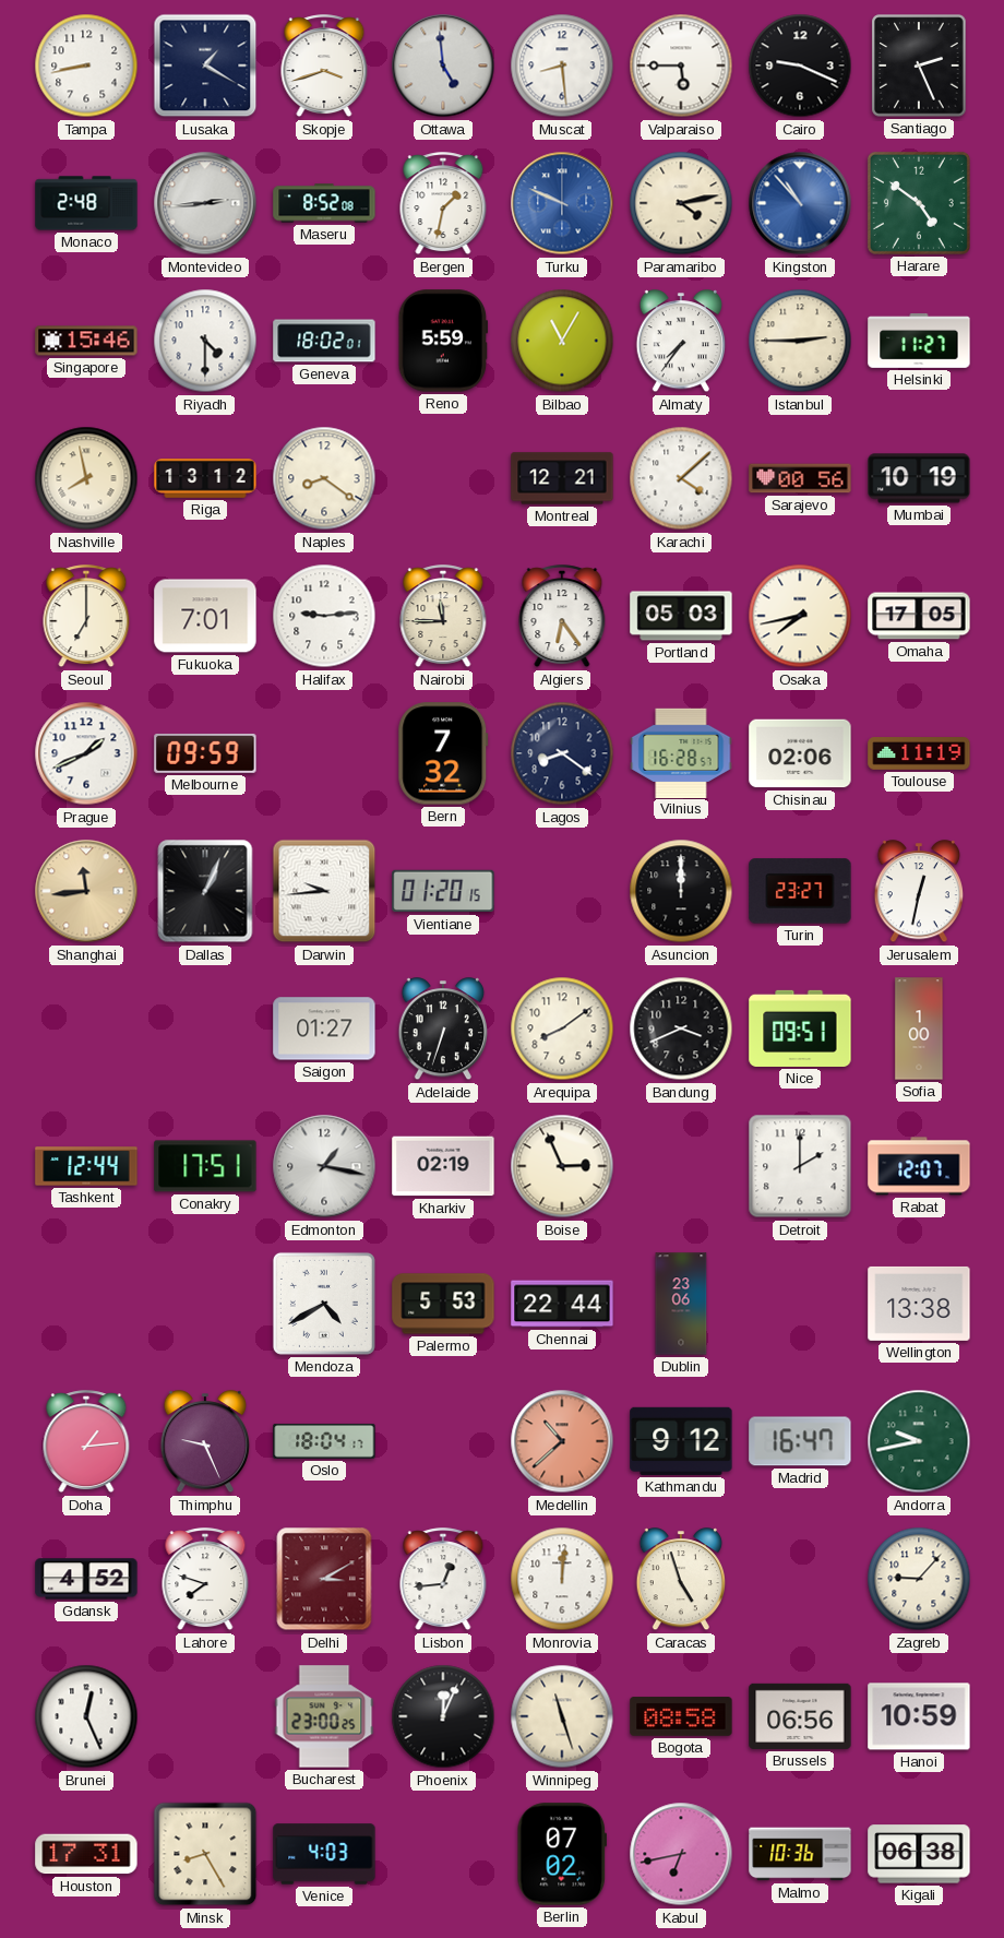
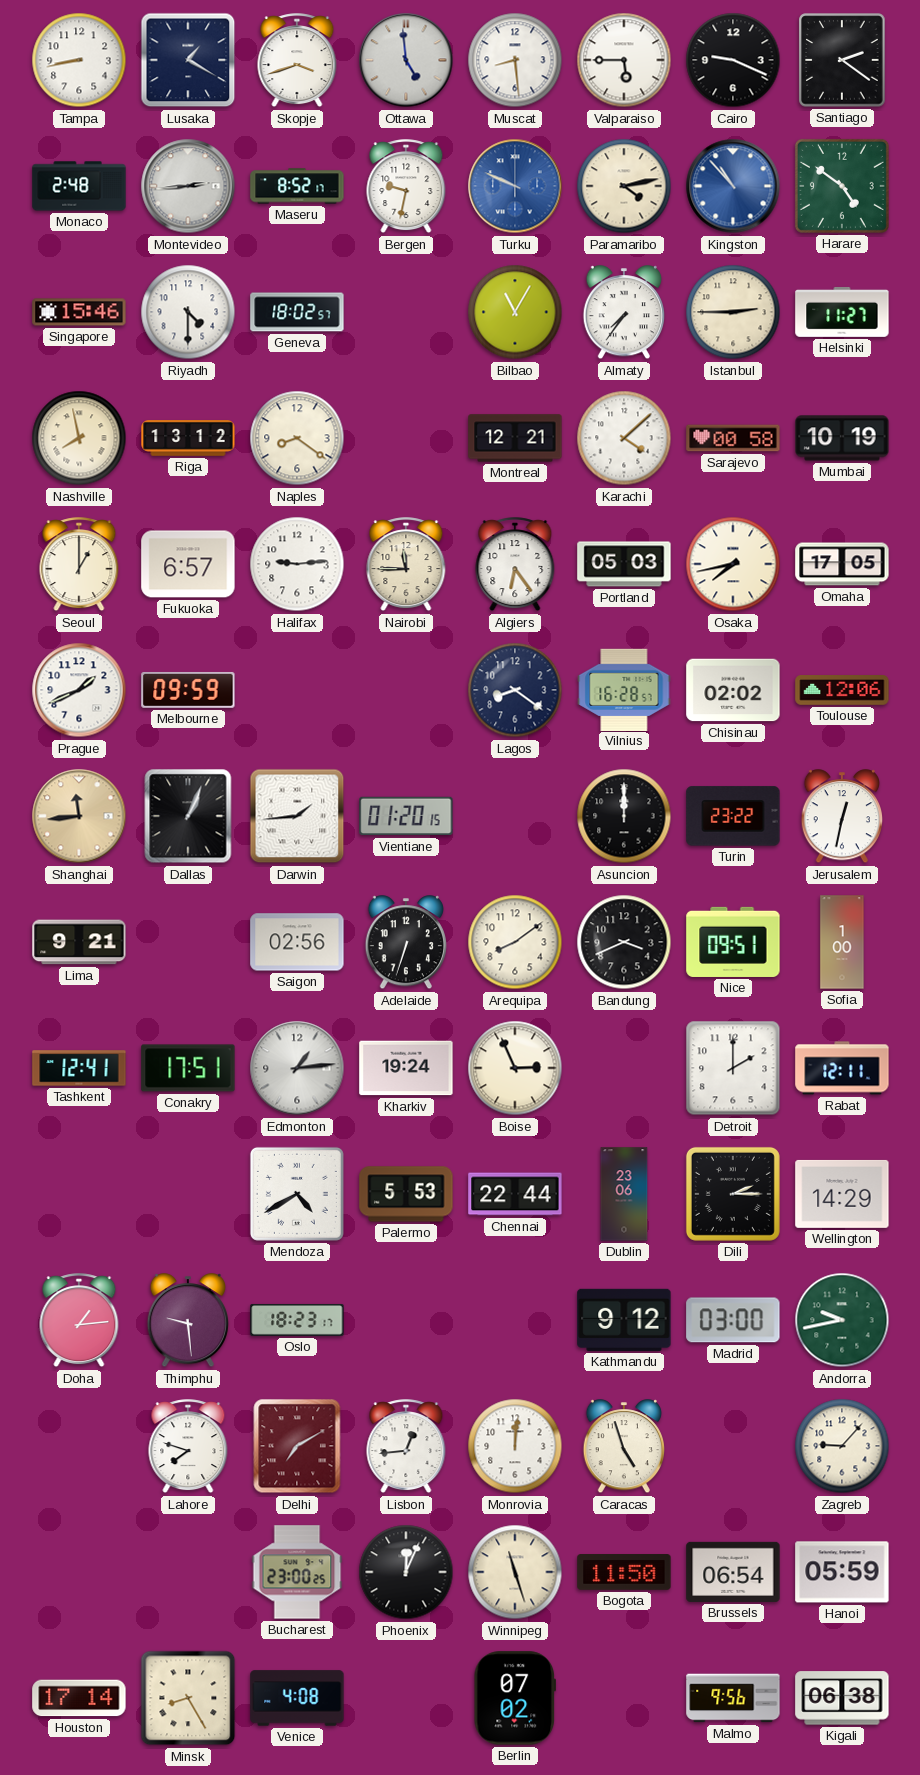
Santiago: 2:26 -> 2:21 (842, 60)
Maseru: 8:52:08 -> 8:52:17 (297, 186)
Bergen: 1:32 -> 9:32 (406, 187)
Geneva: 18:02:01 -> 18:02:57 (297, 312)
Reno: 5:59 -> none (443, 341)
Sarajevo: 00:56 -> 00:58 (733, 438)
Seoul: 7:00 -> 1:00 (79, 565)
Fukuoka: 7:01 -> 6:57 (188, 564)
Bern: 7:32 -> none (443, 753)
Chisinau: 02:06 -> 02:02 (733, 690)
Toulouse: 11:19 -> 12:06 (842, 690)
Darwin: 9:44 -> 1:44 (297, 816)
Turin: 23:27 -> 23:22 (733, 816)
Lima: none -> 9:21 (79, 942)
Saigon: 01:27 -> 02:56 (297, 942)
Tashkent: 12:44 -> 12:41 (79, 1068)
Edmonton: 1:17 -> 1:14 (297, 1068)
Kharkiv: 02:19 -> 19:24 (406, 1068)
Rabat: 12:07 -> 12:11 (842, 1068)
Dili: none -> 2:15 (733, 1194)
Wellington: 13:38 -> 14:29 (842, 1194)
Thimphu: 9:26 -> 9:29 (187, 1321)
Oslo: 18:04 -> 18:23 (297, 1320)
Medellin: 10:38 -> none (562, 1441)
Madrid: 16:47 -> 03:00 (733, 1320)
Gdansk: 4:52 -> none (86, 1579)
Delhi: 3:10 -> 7:10 (297, 1446)
Brunei: 12:26 -> none (86, 1716)
Bogota: 08:58 -> 11:50 (624, 1572)
Brussels: 06:56 -> 06:54 (733, 1572)
Hanoi: 10:59 -> 05:59 (842, 1572)
Houston: 17:31 -> 17:14 (79, 1698)
Venice: 4:03 -> 4:08 (297, 1698)
Kabul: 6:43 -> none (681, 1854)
Malmo: 10:36 -> 9:56 (733, 1698)
